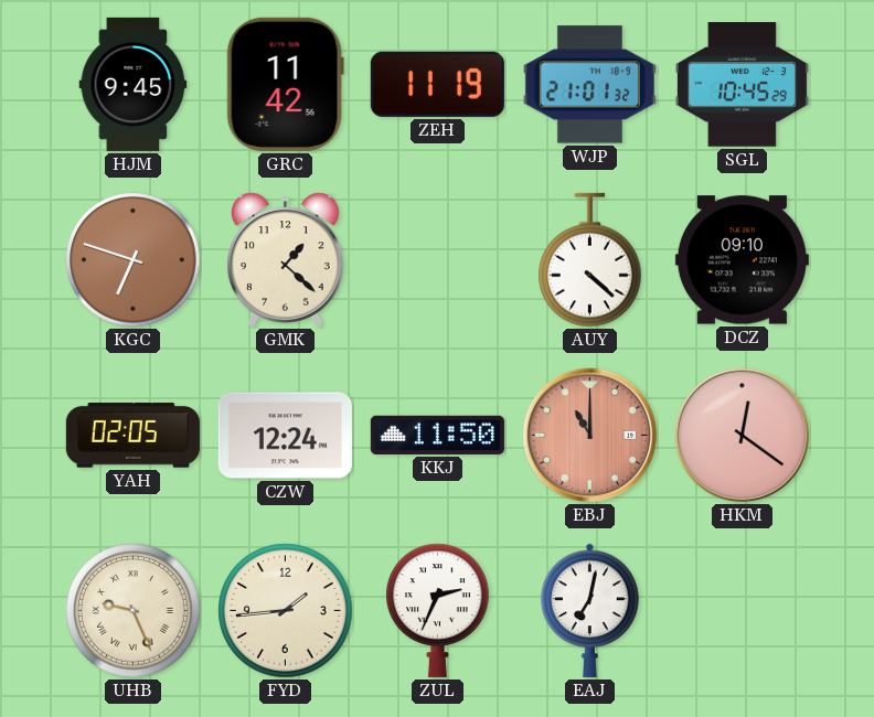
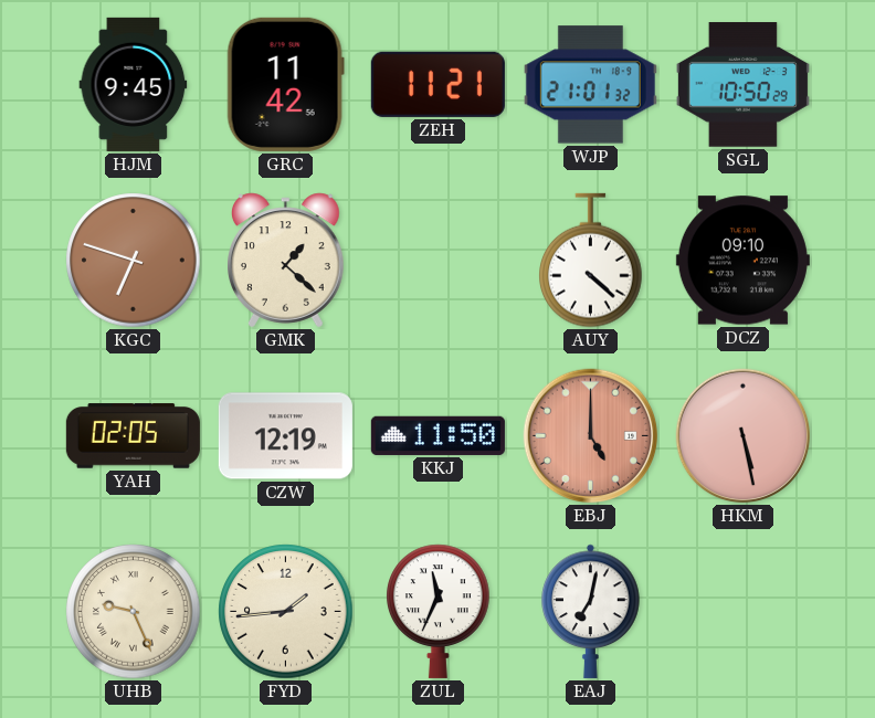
ZEH: 11:19 -> 11:21 (438, 84)
SGL: 10:45 -> 10:50 (742, 85)
CZW: 12:24 -> 12:19 (285, 436)
EBJ: 11:00 -> 5:00 (591, 436)
HKM: 12:21 -> 5:28 (744, 436)
ZUL: 2:34 -> 11:34 (439, 611)
